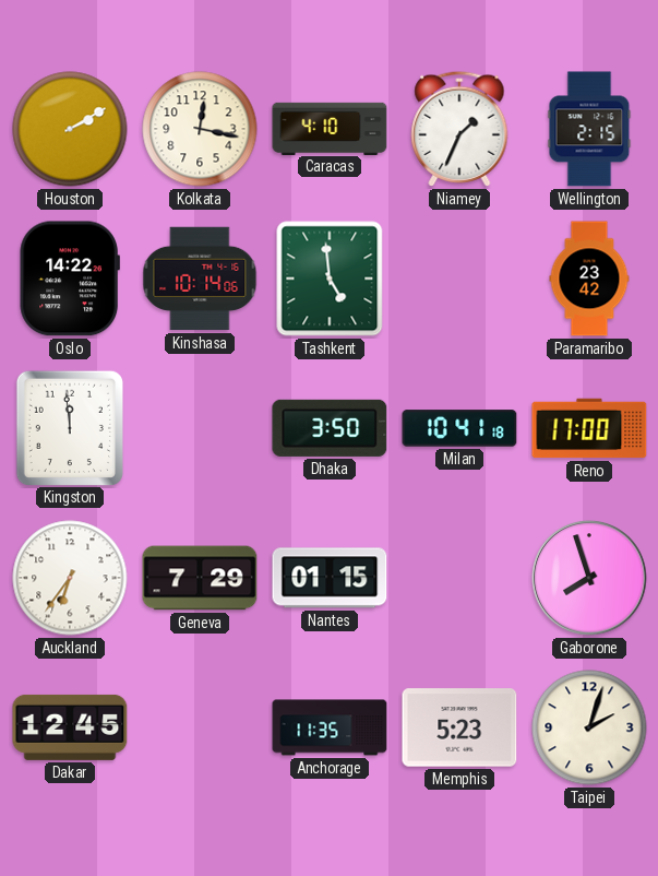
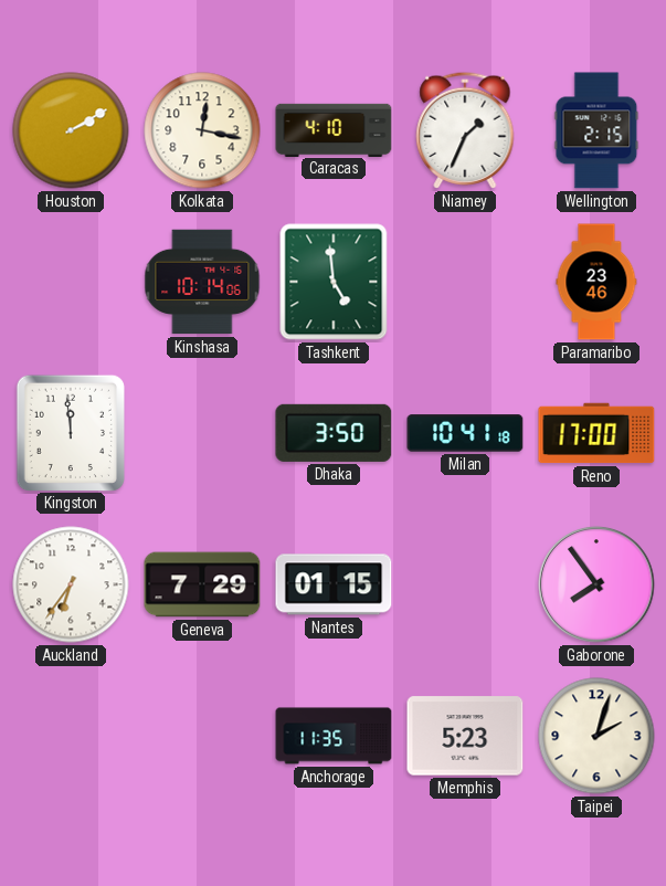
Oslo: 14:22 -> none (70, 279)
Paramaribo: 23:42 -> 23:46 (596, 282)
Gaborone: 7:57 -> 7:54 (596, 584)
Dakar: 12:45 -> none (70, 727)
